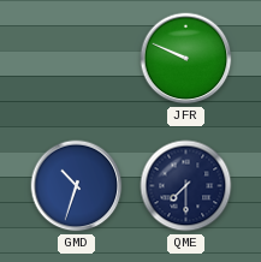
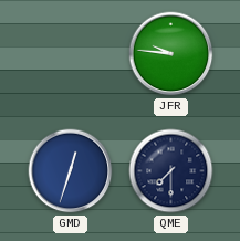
JFR: 9:49 -> 9:46 (171, 54)
GMD: 10:33 -> 12:33 (71, 171)
